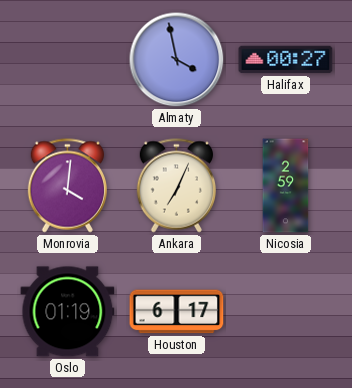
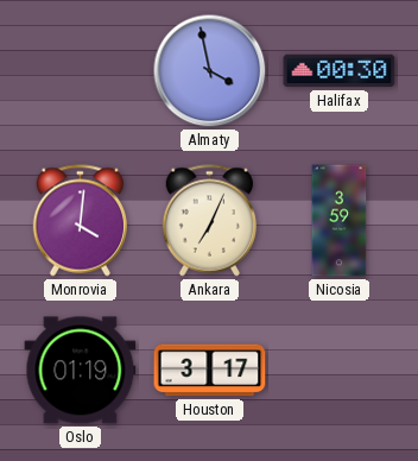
Halifax: 00:27 -> 00:30 (340, 71)
Nicosia: 2:59 -> 3:59 (340, 221)
Houston: 6:17 -> 3:17 (210, 371)
